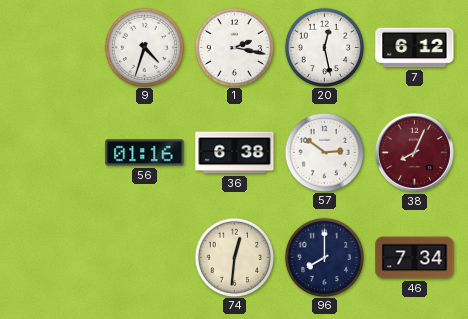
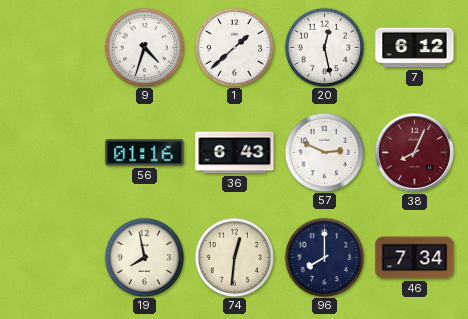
1: 2:17 -> 1:38 (234, 47)
36: 6:38 -> 6:43 (235, 153)
57: 2:51 -> 2:49 (324, 152)
19: none -> 7:58 (144, 257)
